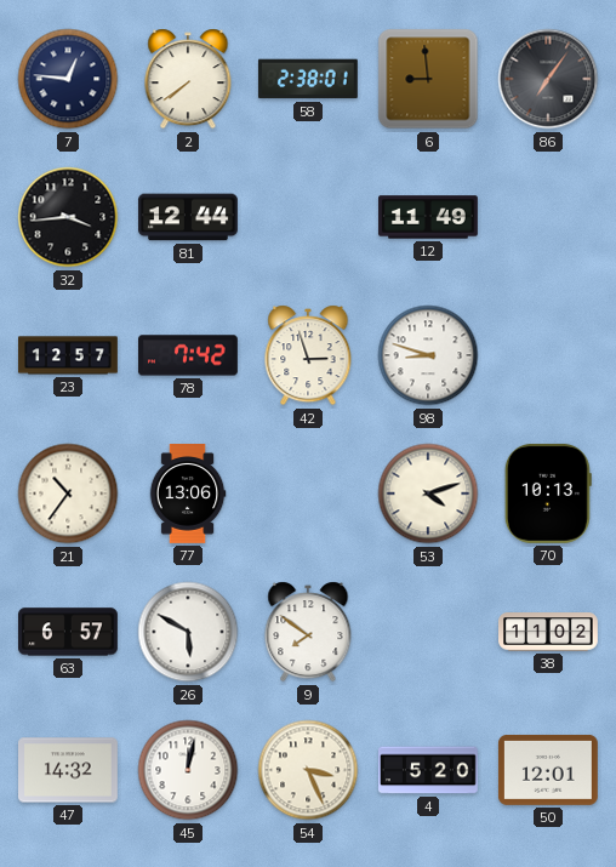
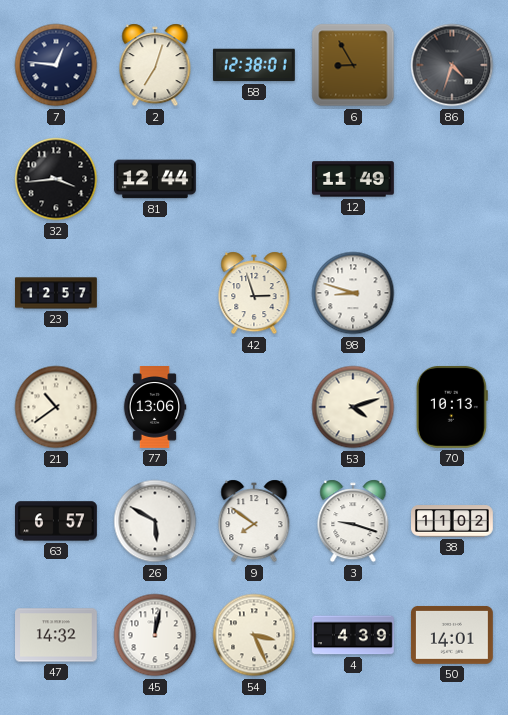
2: 7:39 -> 7:03 (155, 65)
58: 2:38 -> 12:38 (254, 65)
6: 8:59 -> 8:55 (353, 65)
86: 7:06 -> 4:33 (452, 65)
78: 7:42 -> none (189, 355)
21: 10:36 -> 10:39 (56, 407)
3: none -> 9:18 (353, 521)
4: 5:20 -> 4:39 (354, 635)
50: 12:01 -> 14:01 (452, 635)
